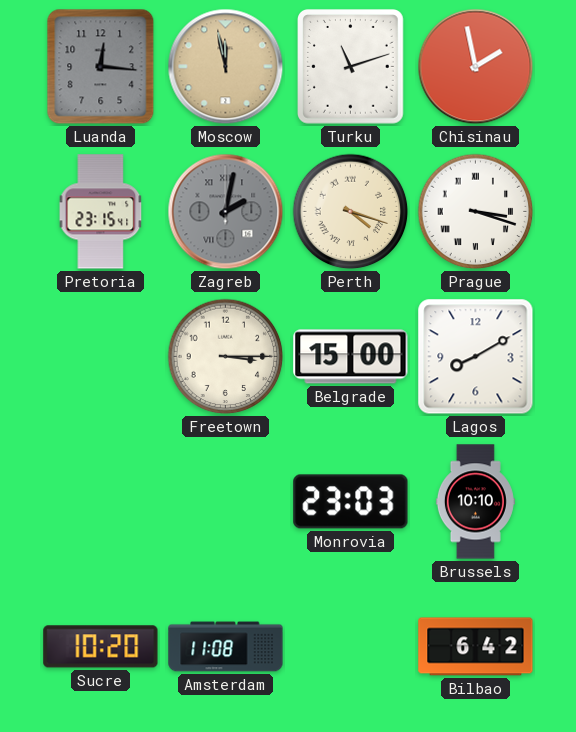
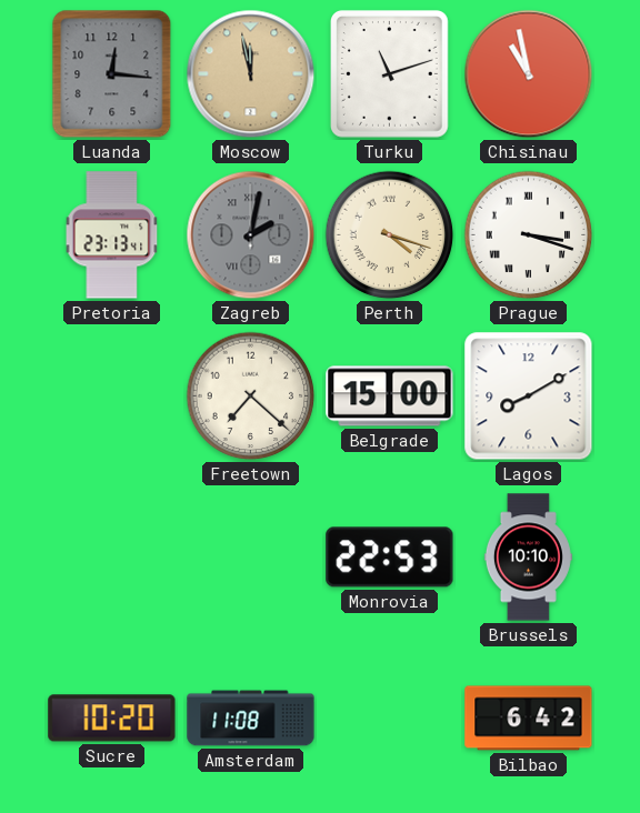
Chisinau: 1:58 -> 10:58 (529, 74)
Pretoria: 23:15 -> 23:13 (112, 235)
Freetown: 3:15 -> 7:22 (251, 397)
Monrovia: 23:03 -> 22:53 (390, 558)
